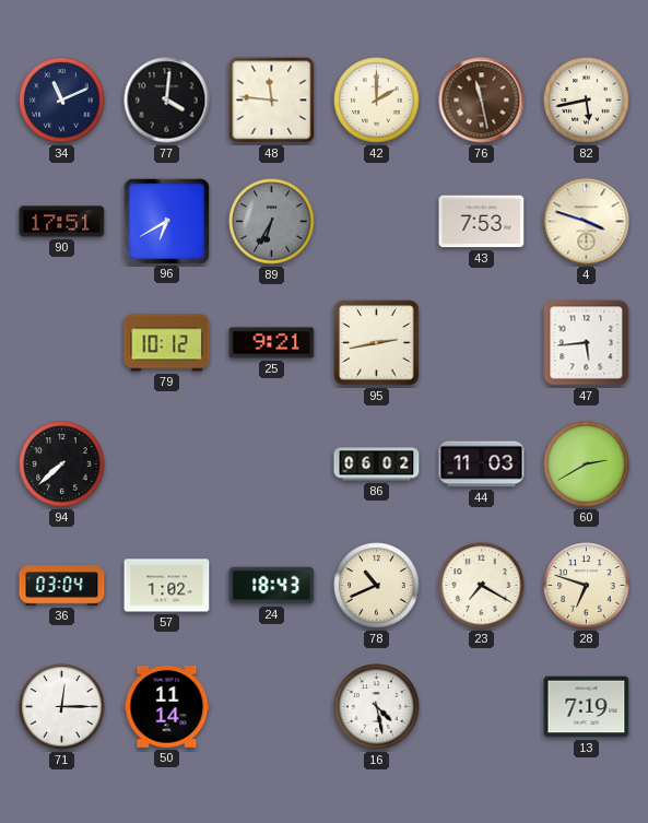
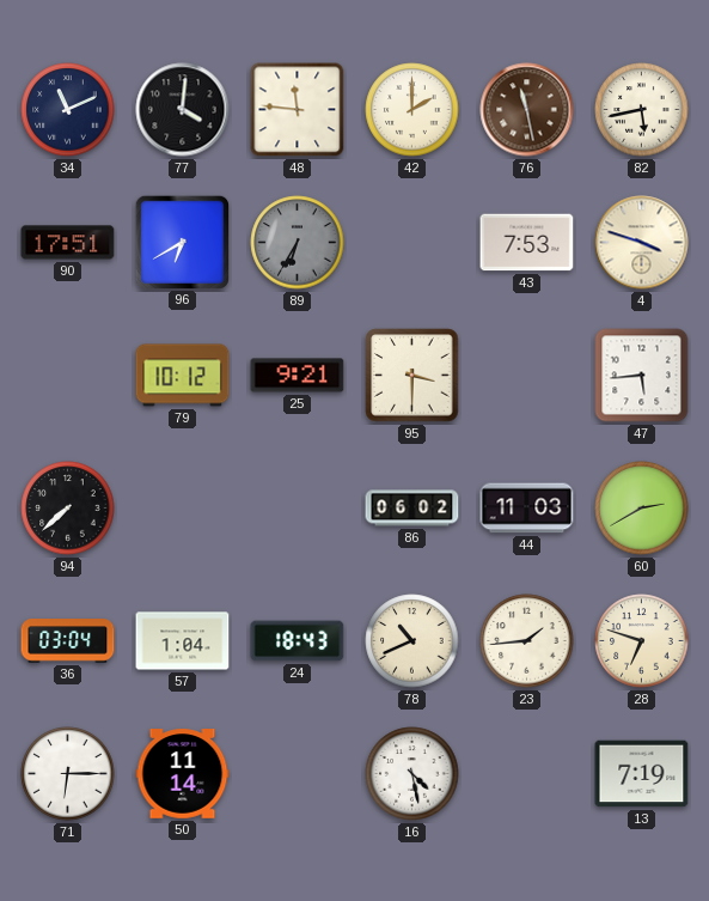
95: 2:43 -> 3:30 (412, 376)
57: 1:02 -> 1:04 (183, 641)
23: 7:20 -> 1:44 (527, 641)
71: 12:15 -> 6:15 (68, 774)
